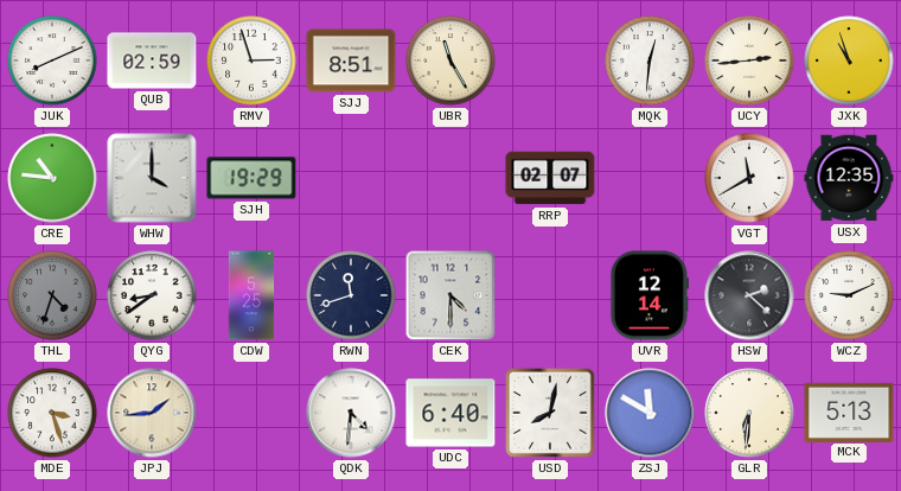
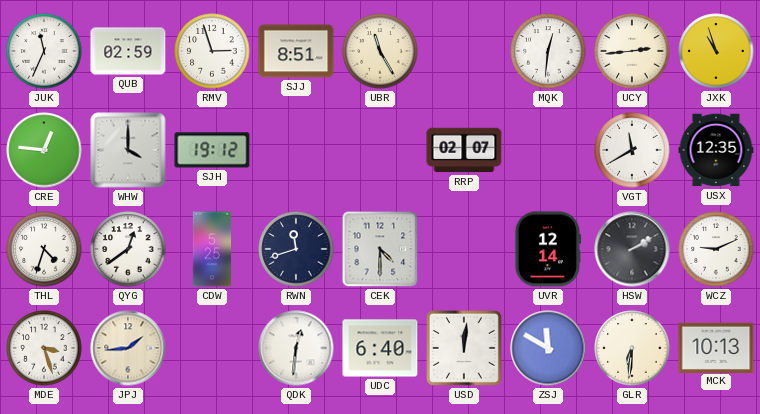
JUK: 8:11 -> 11:34 (44, 51)
CRE: 10:46 -> 12:46 (44, 150)
SJH: 19:29 -> 19:12 (212, 150)
THL dial: grey -> white (44, 249)
QYG: 8:39 -> 12:39 (128, 249)
HSW: 2:22 -> 2:10 (632, 249)
QDK: 4:31 -> 12:31 (296, 348)
USD: 8:02 -> 12:01 (464, 348)
MCK: 5:13 -> 10:13 (716, 347)
